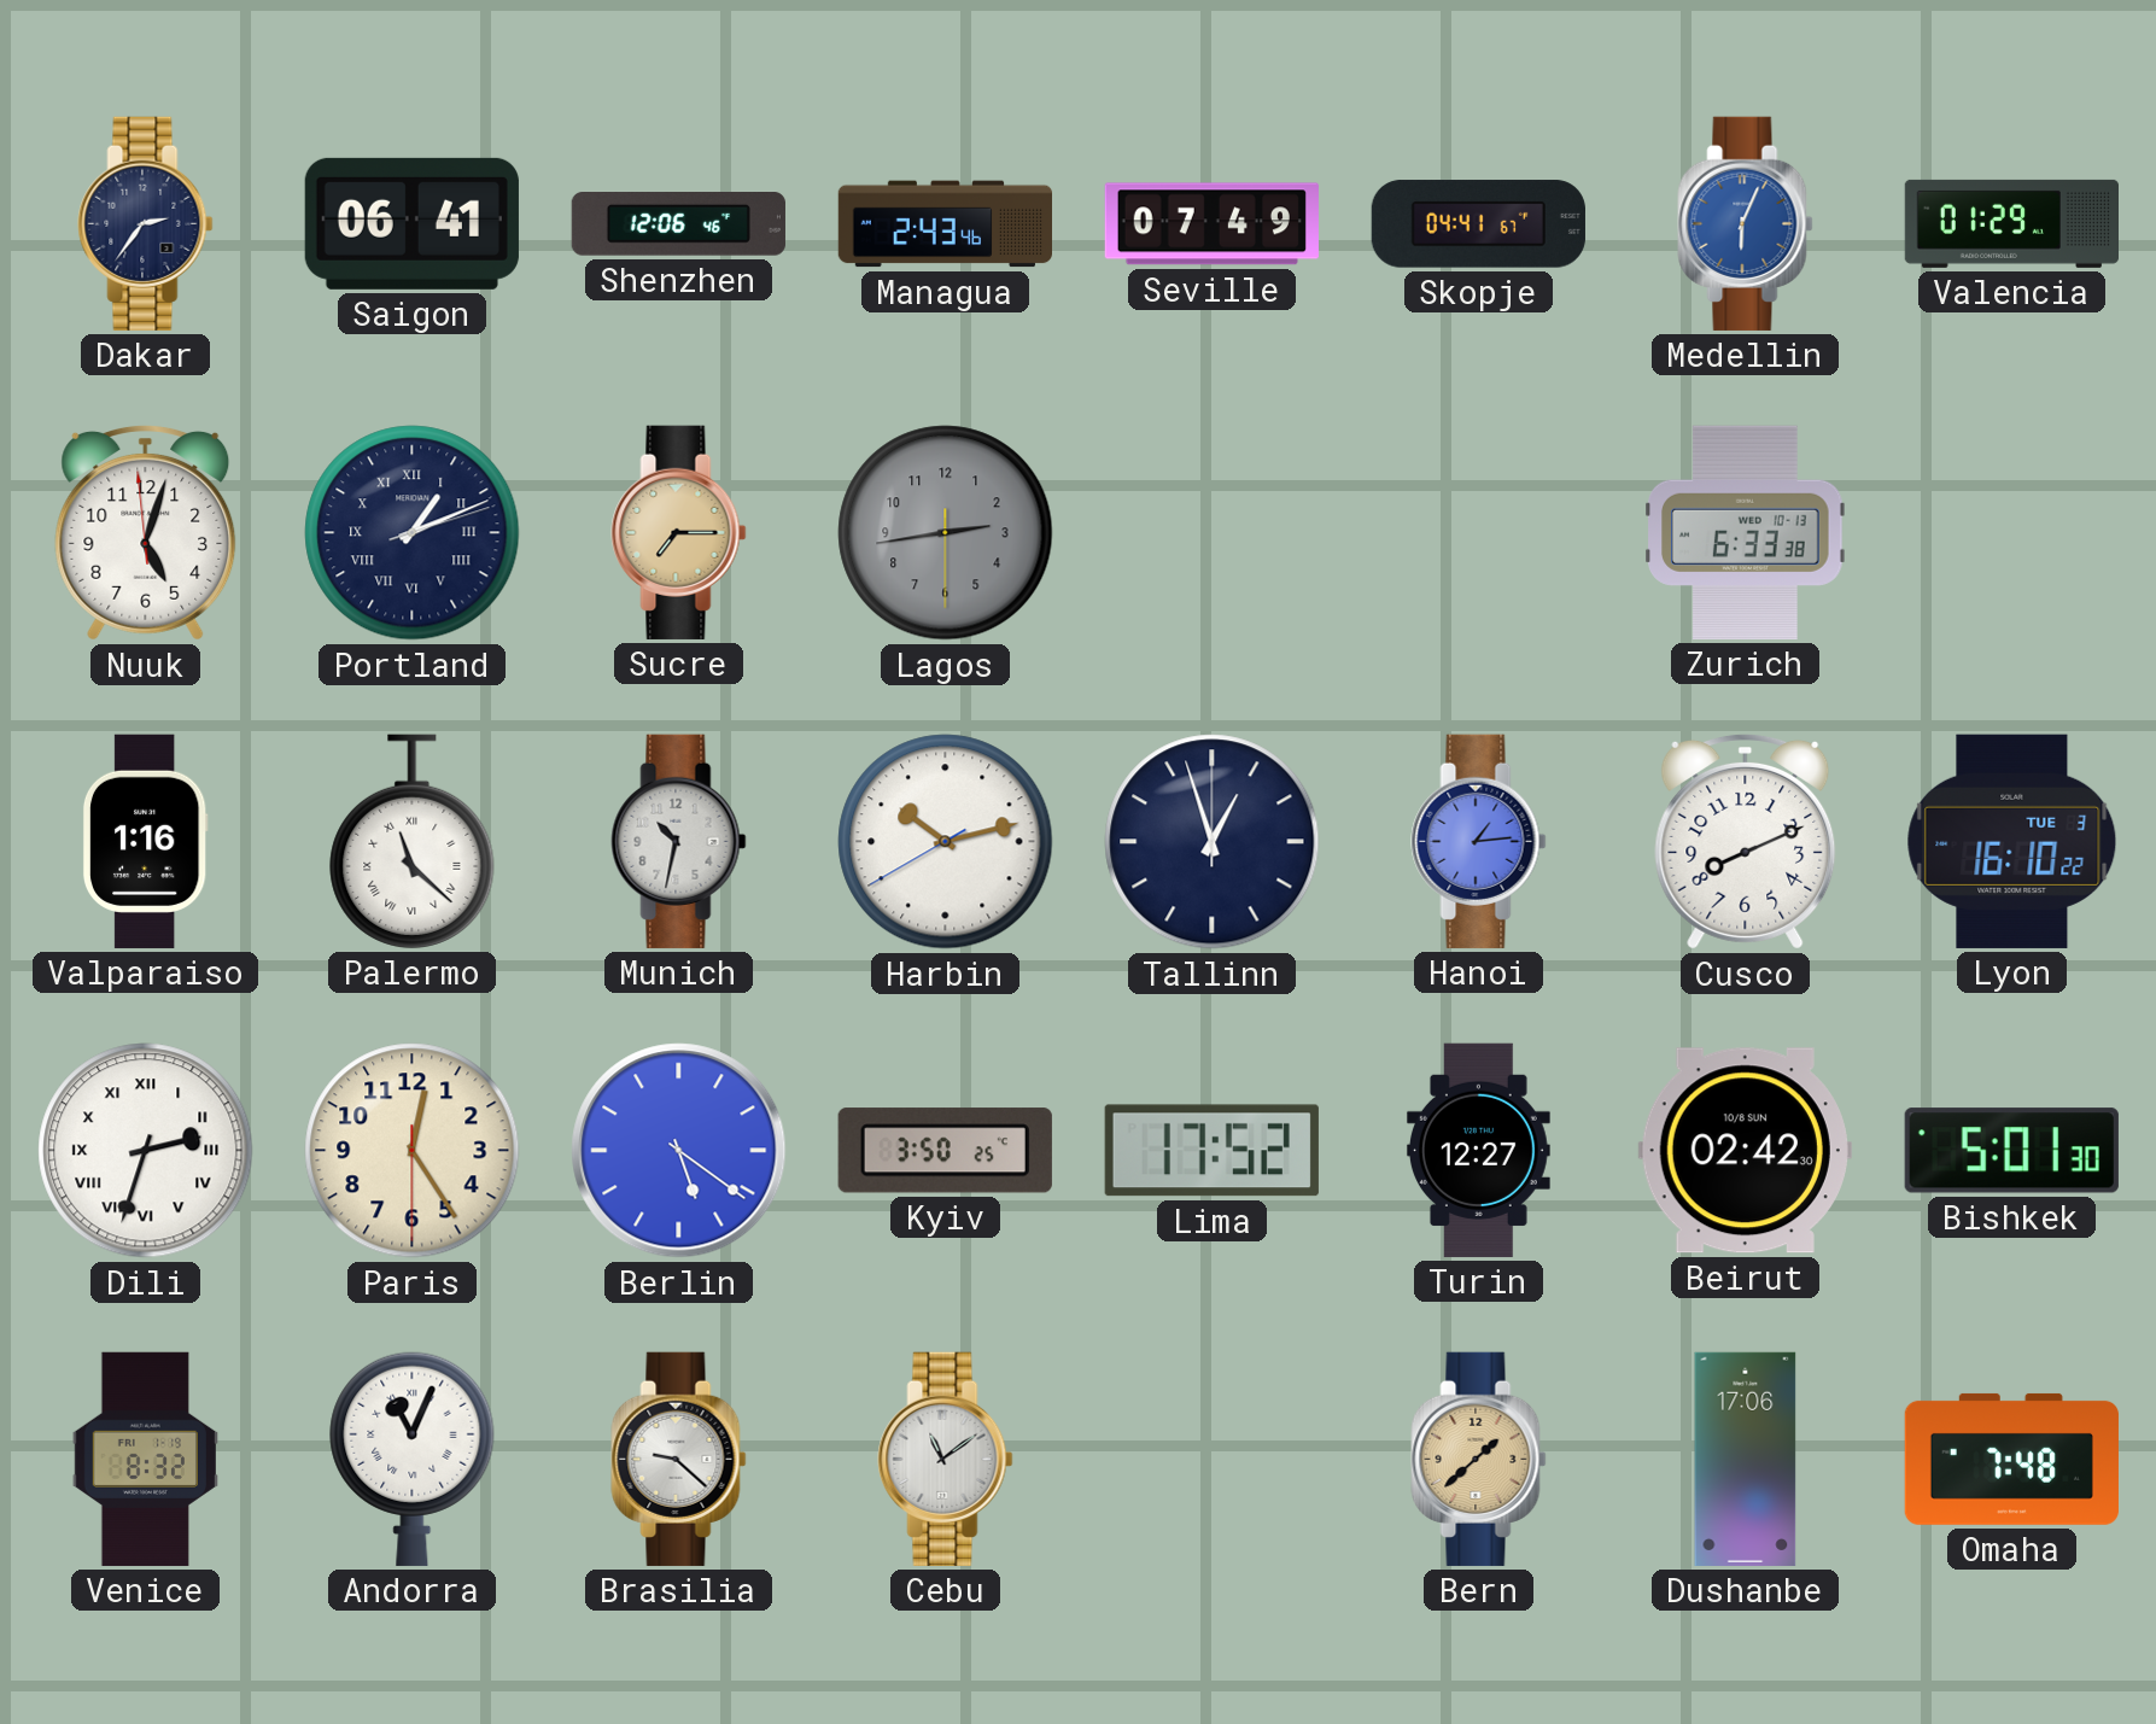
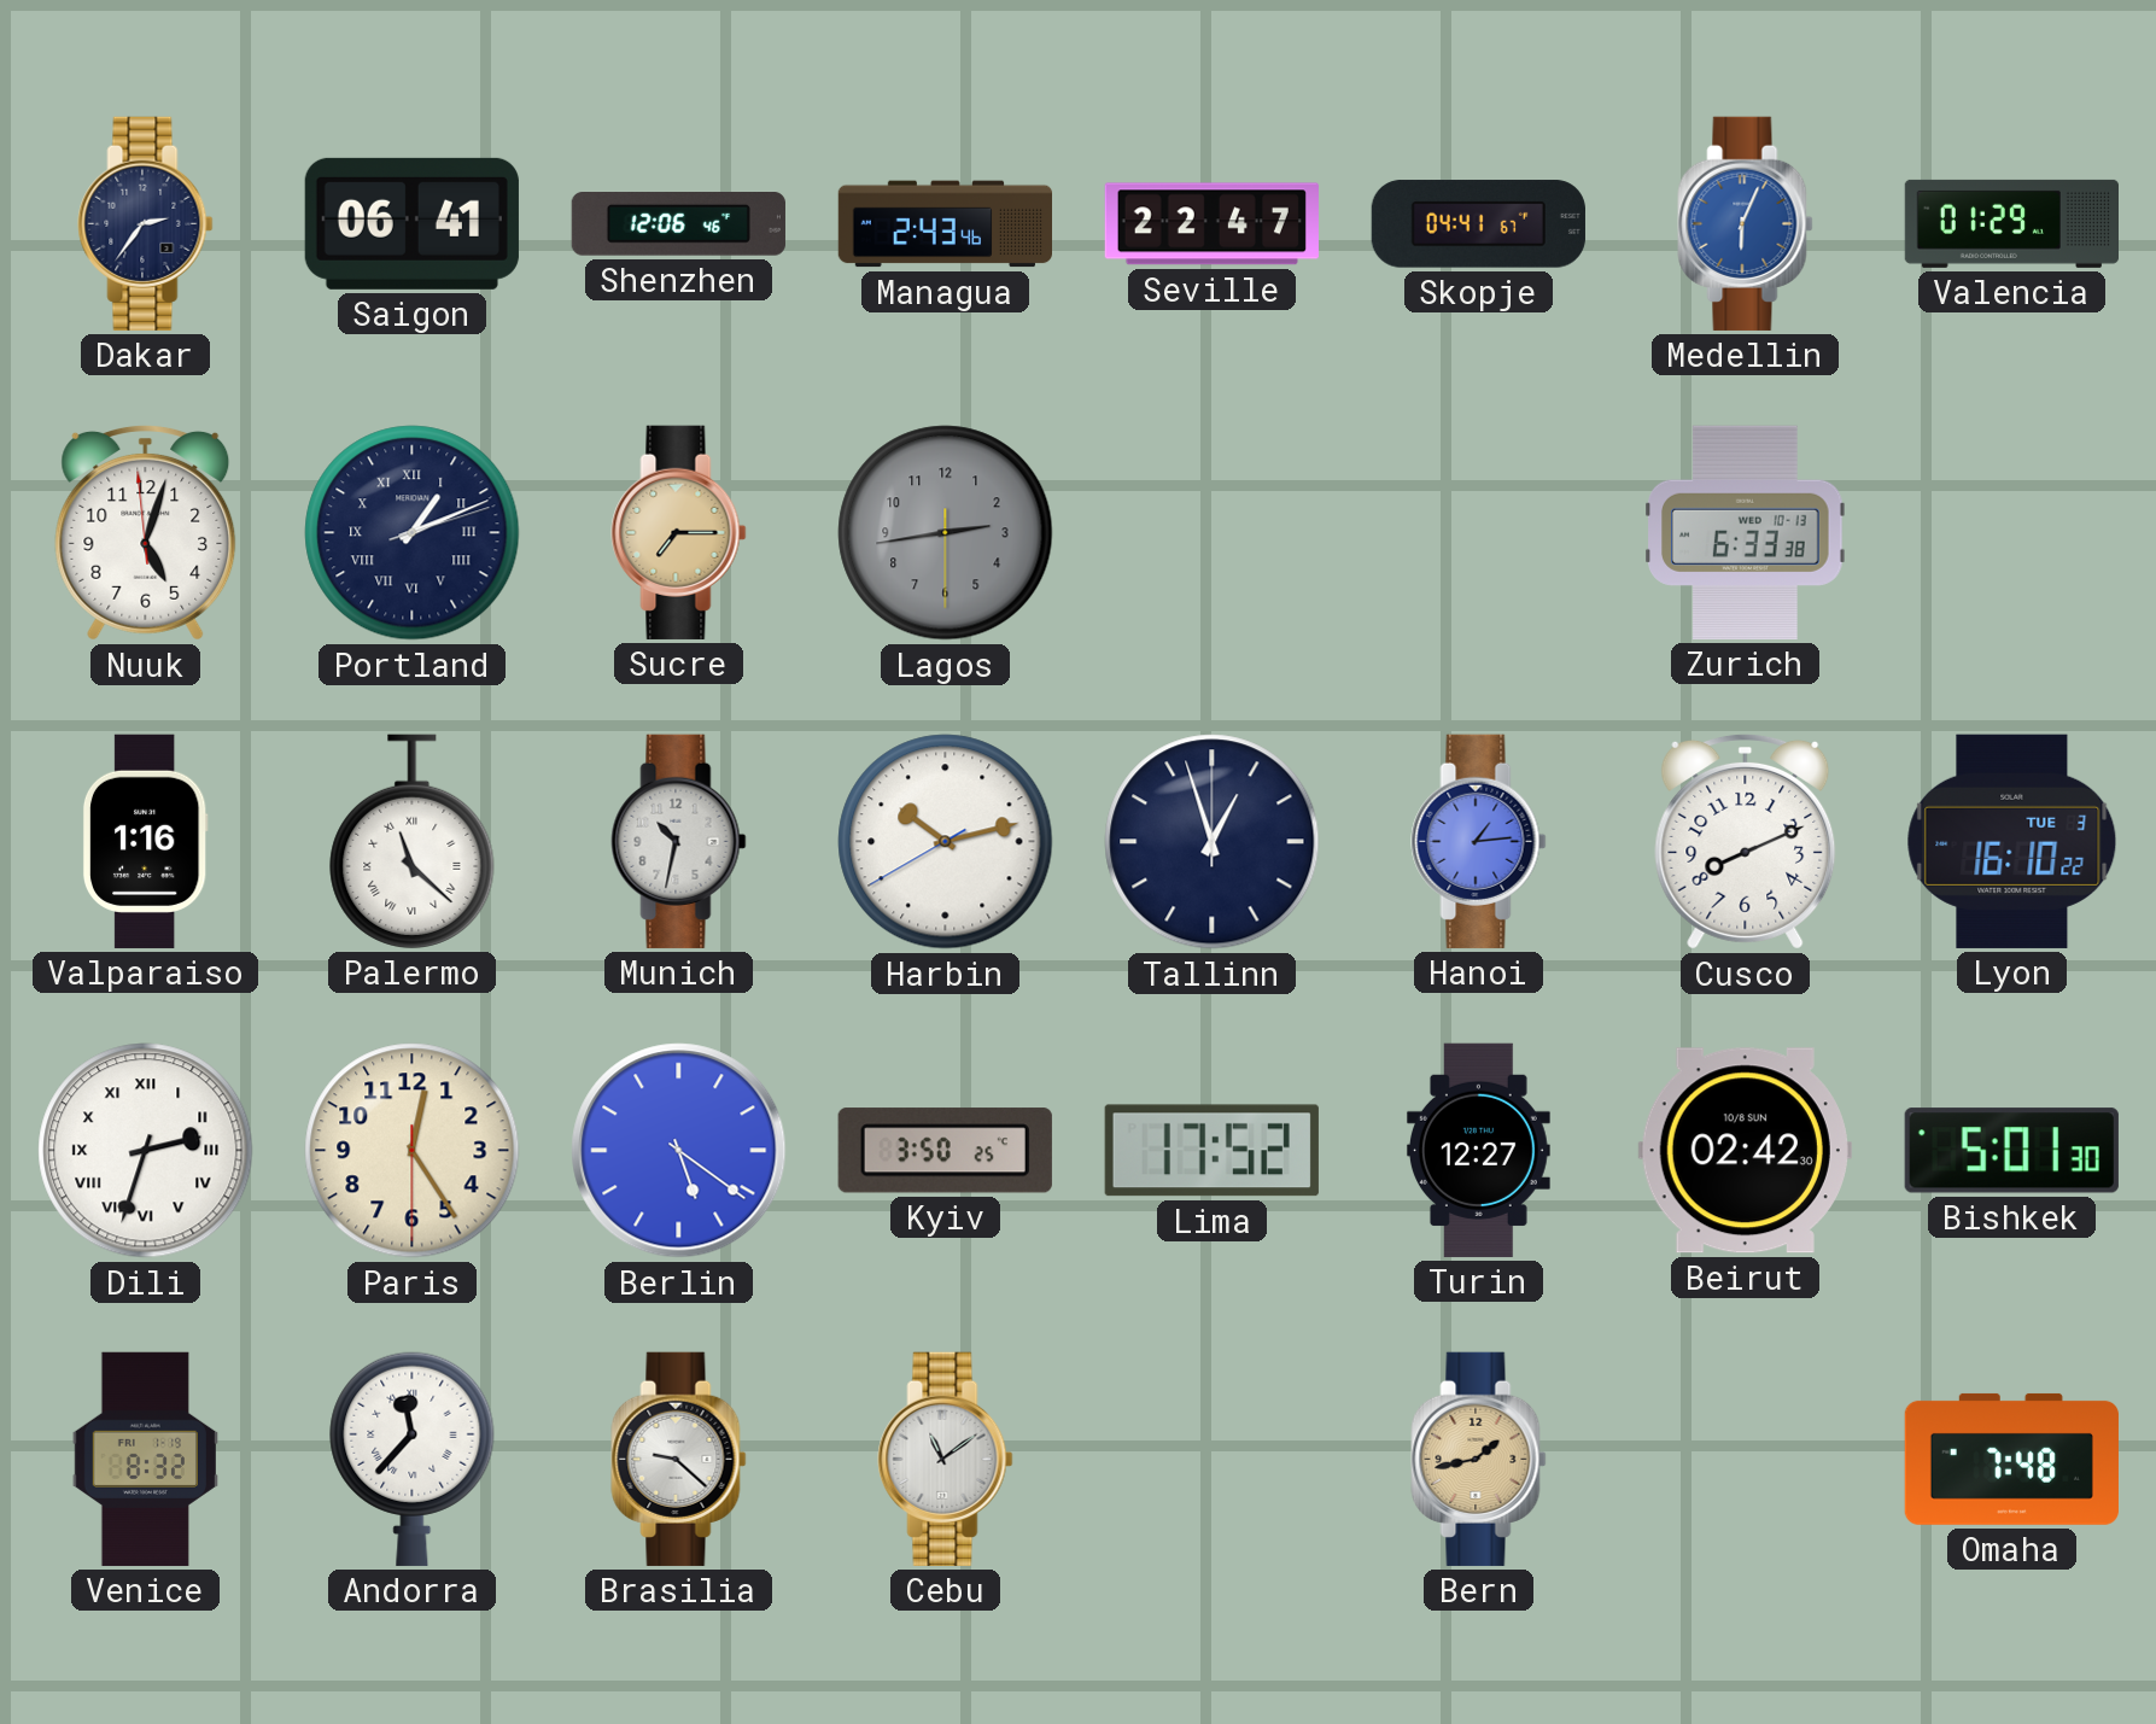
Seville: 07:49 -> 22:47 (1211, 224)
Andorra: 11:04 -> 11:37 (413, 1459)
Bern: 1:38 -> 1:43 (1479, 1459)
Dushanbe: 17:06 -> none (1746, 1459)
